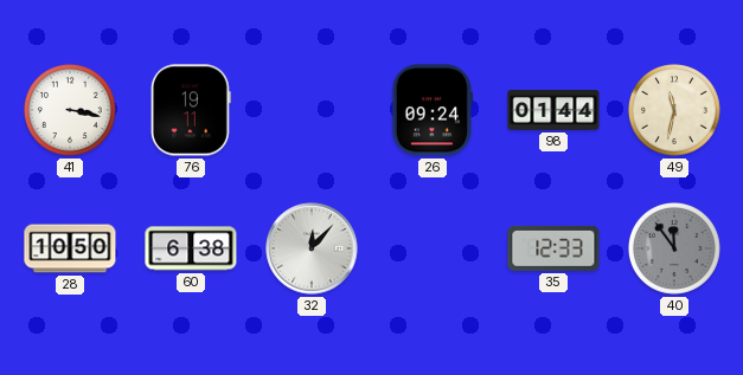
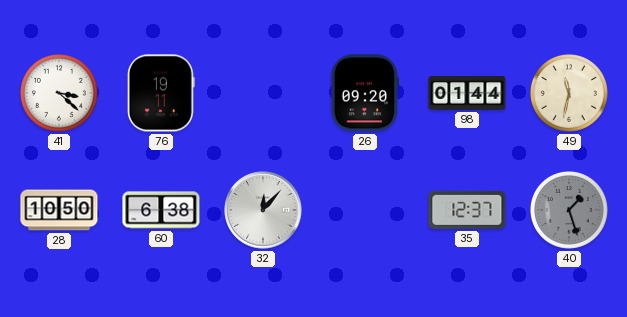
41: 3:17 -> 3:22 (59, 93)
26: 09:24 -> 09:20 (364, 93)
35: 12:33 -> 12:37 (467, 210)
40: 11:54 -> 1:27 (569, 210)
